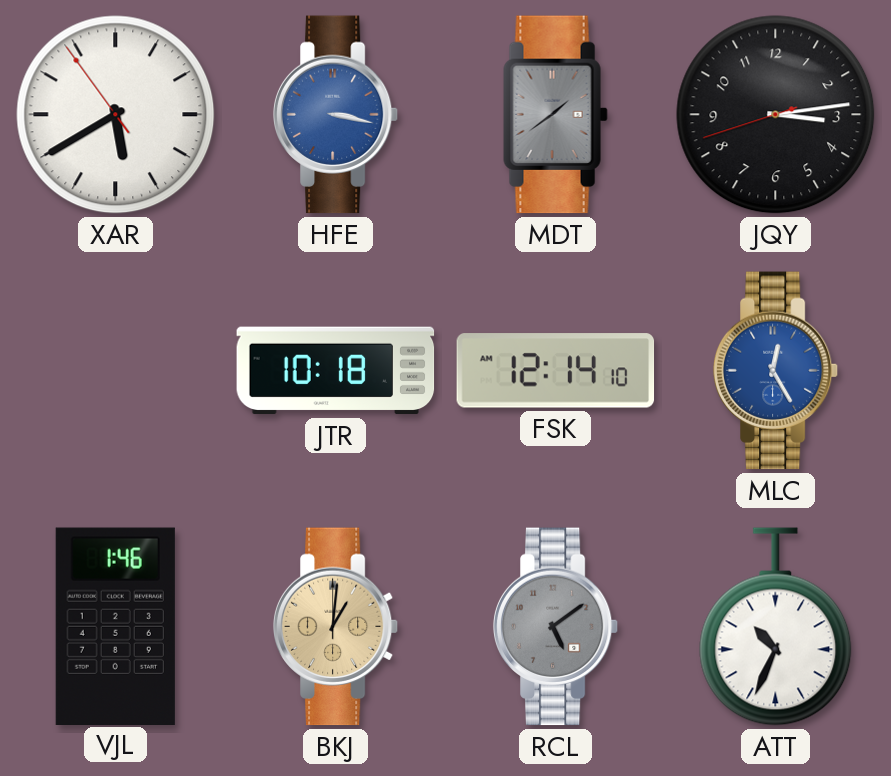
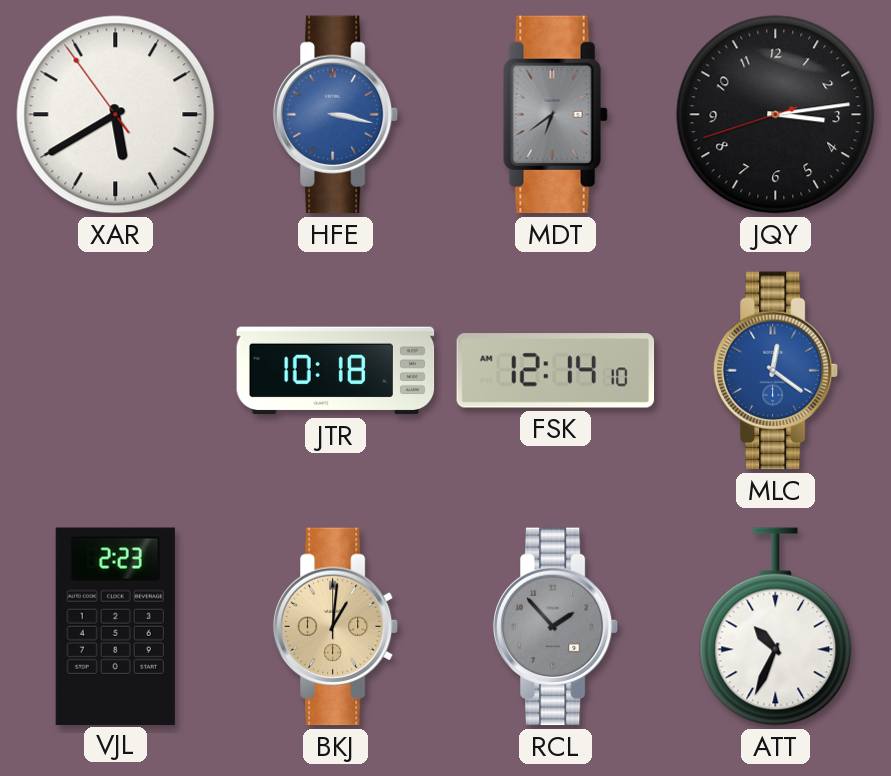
MDT: 1:39 -> 6:39 (556, 115)
MLC: 12:25 -> 12:21 (776, 371)
VJL: 1:46 -> 2:23 (115, 626)
RCL: 5:09 -> 1:53 (556, 627)
